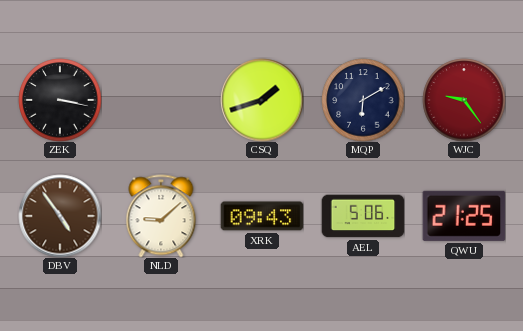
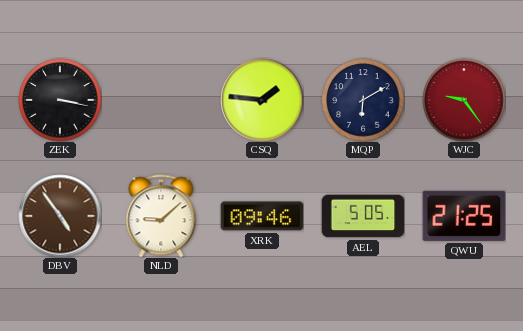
CSQ: 1:42 -> 1:46 (262, 100)
XRK: 09:43 -> 09:46 (262, 216)
AEL: 5:06 -> 5:05 (363, 216)
